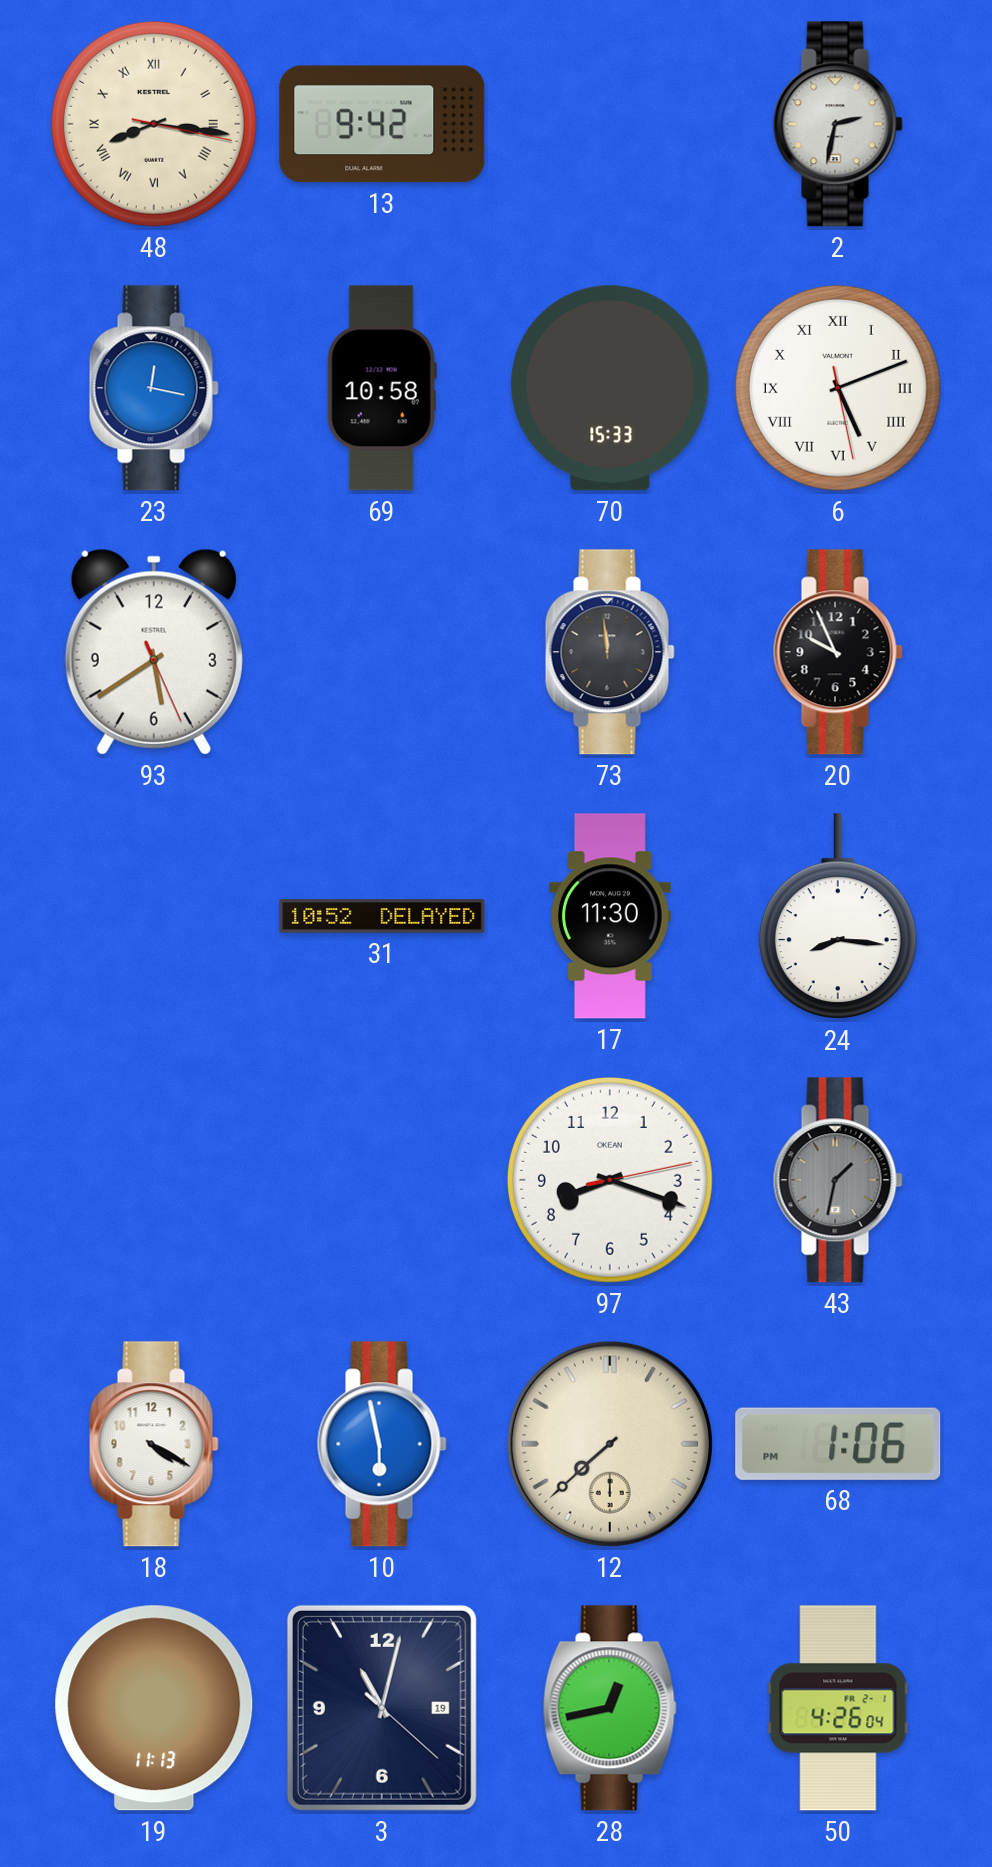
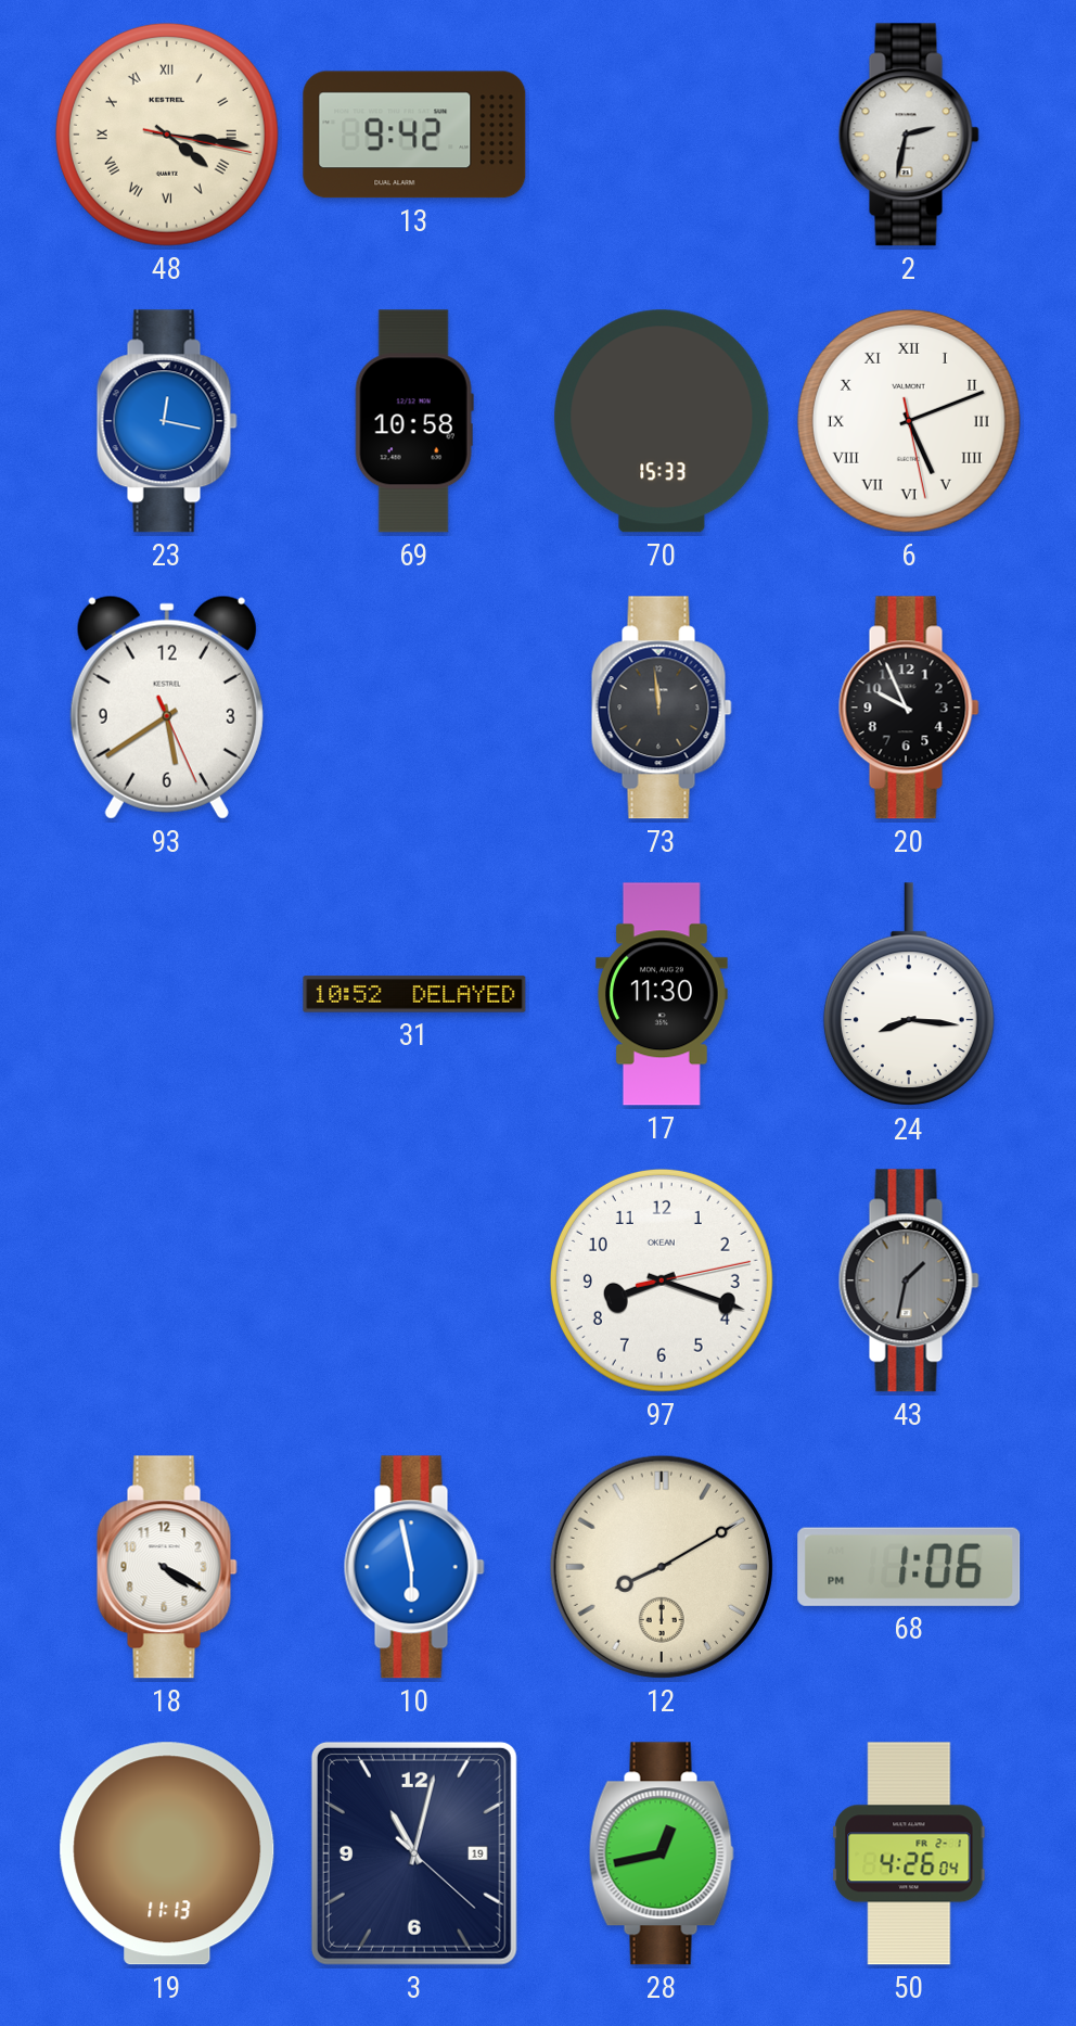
48: 8:16 -> 4:16 (167, 135)
12: 7:38 -> 8:10 (662, 1567)
